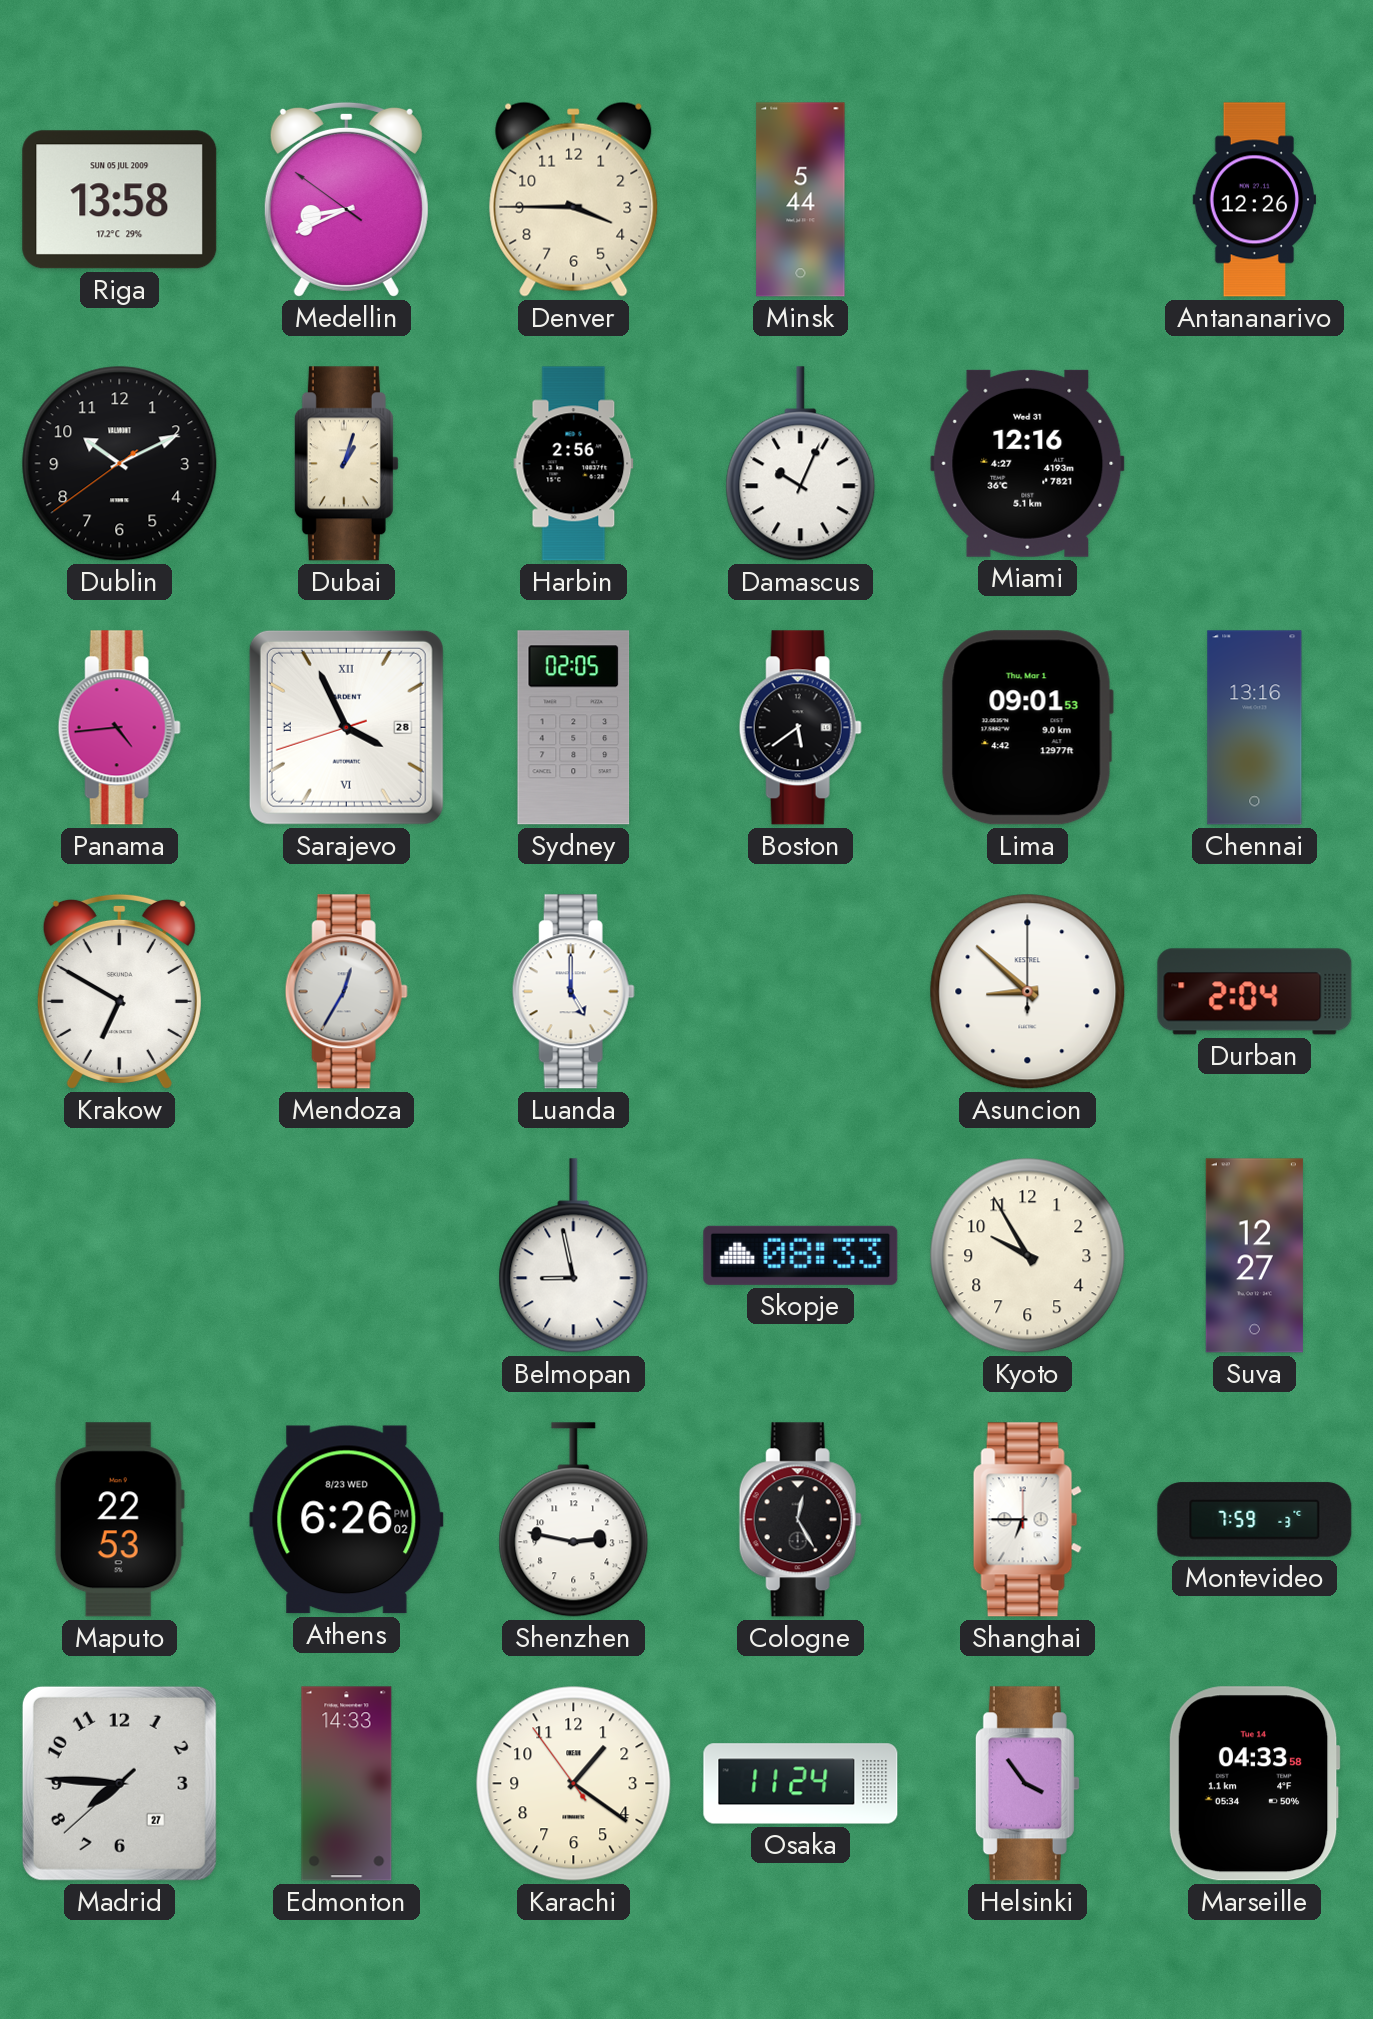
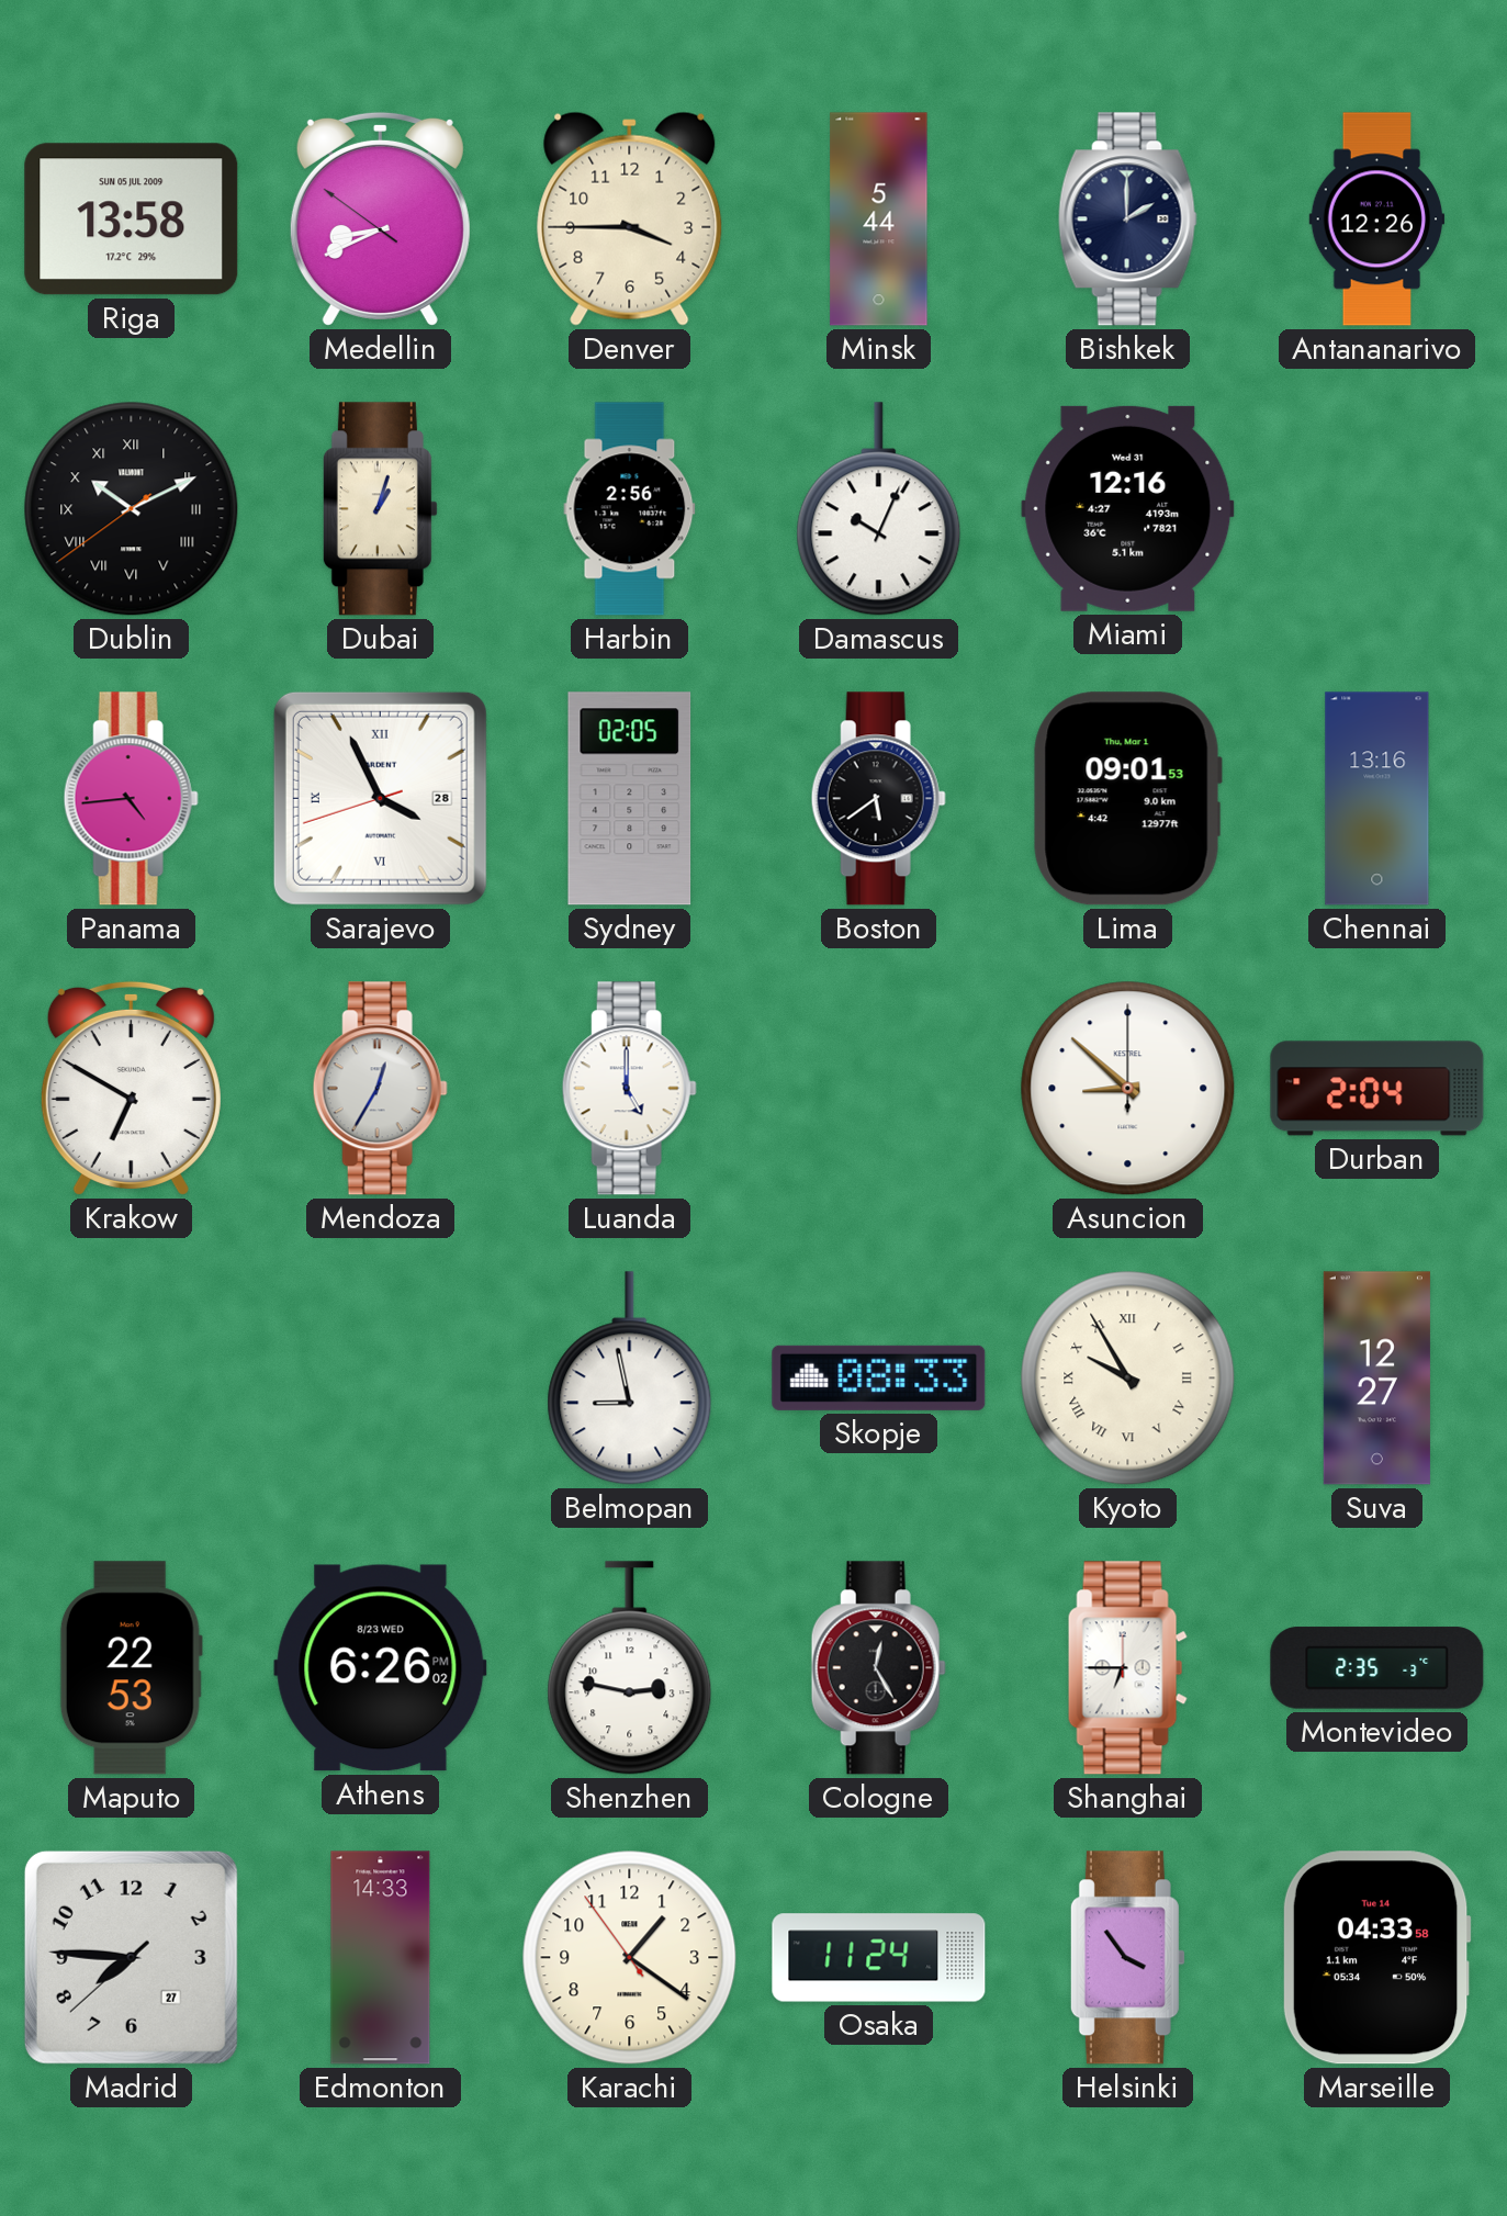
Bishkek: none -> 2:00 (1127, 220)
Dublin numerals: Arabic -> Roman (132, 509)
Kyoto numerals: Arabic -> Roman (1128, 1379)
Montevideo: 7:59 -> 2:35 (1377, 1668)
